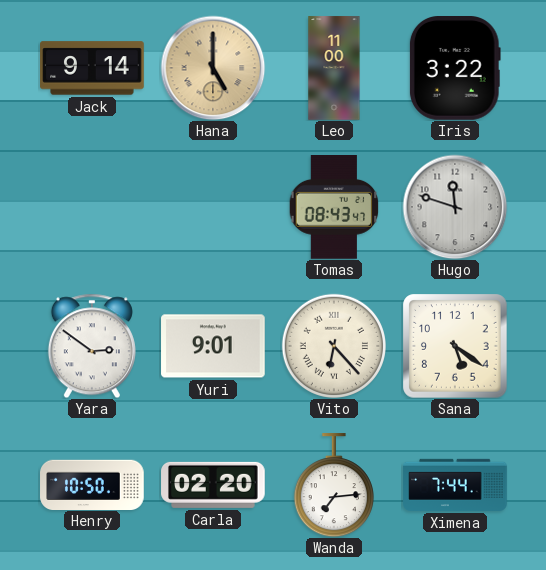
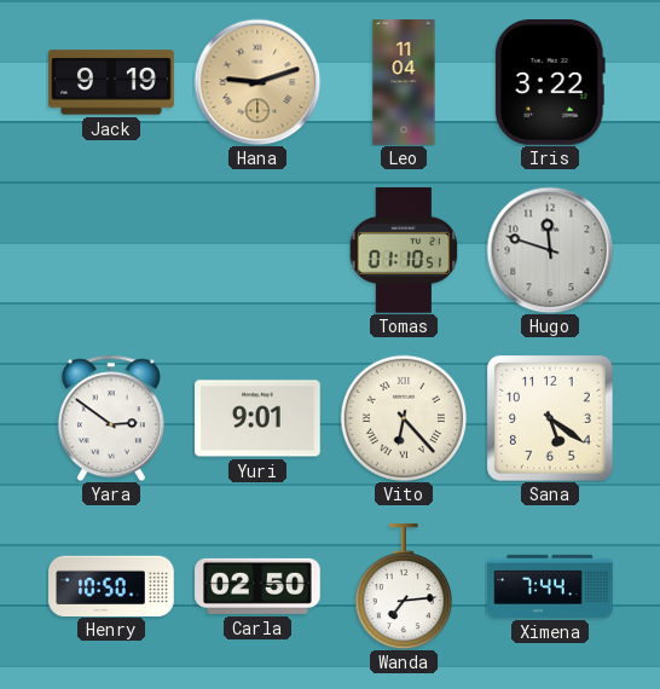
Jack: 9:14 -> 9:19 (111, 82)
Hana: 5:00 -> 9:12 (257, 82)
Leo: 11:00 -> 11:04 (404, 82)
Tomas: 08:43 -> 01:10 (404, 251)
Carla: 02:20 -> 02:50 (257, 586)
